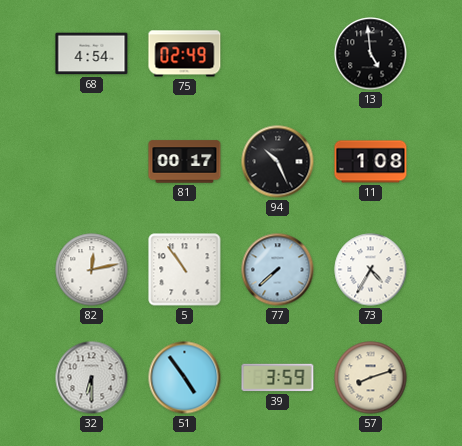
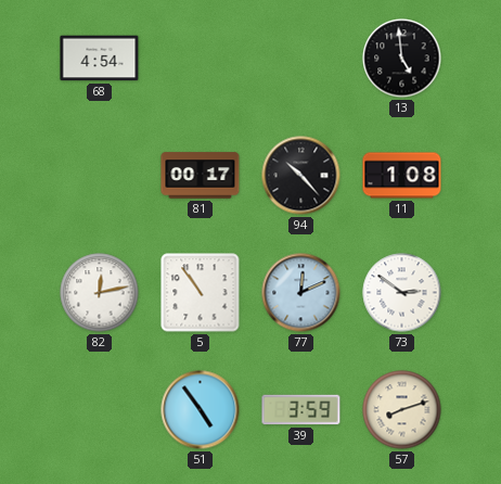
75: 02:49 -> none (185, 54)
94: 10:26 -> 10:23 (301, 176)
77: 7:38 -> 12:11 (301, 293)
73: 4:35 -> 2:51 (402, 293)
32: 6:30 -> none (92, 378)
